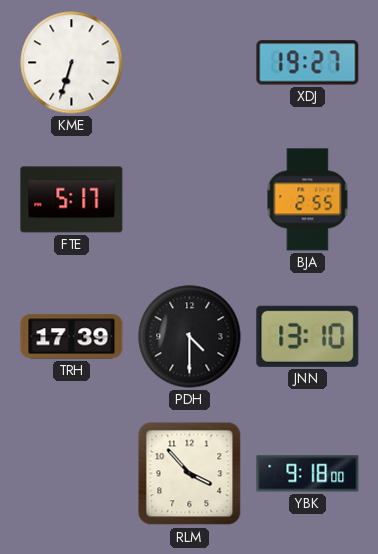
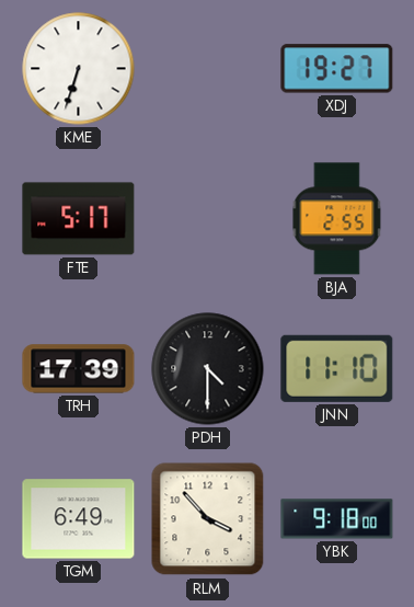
JNN: 13:10 -> 11:10 (337, 368)
TGM: none -> 6:49 (79, 519)
